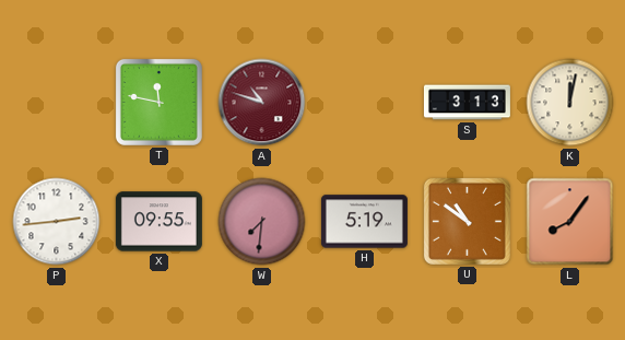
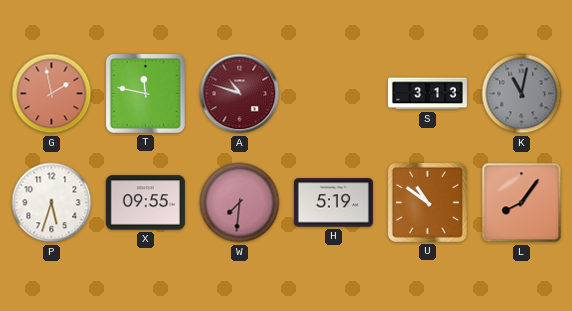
G: none -> 1:58 (52, 94)
K: 12:02 -> 11:02 (522, 94)
K dial: cream -> grey (522, 94)
P: 2:44 -> 5:33 (52, 203)
